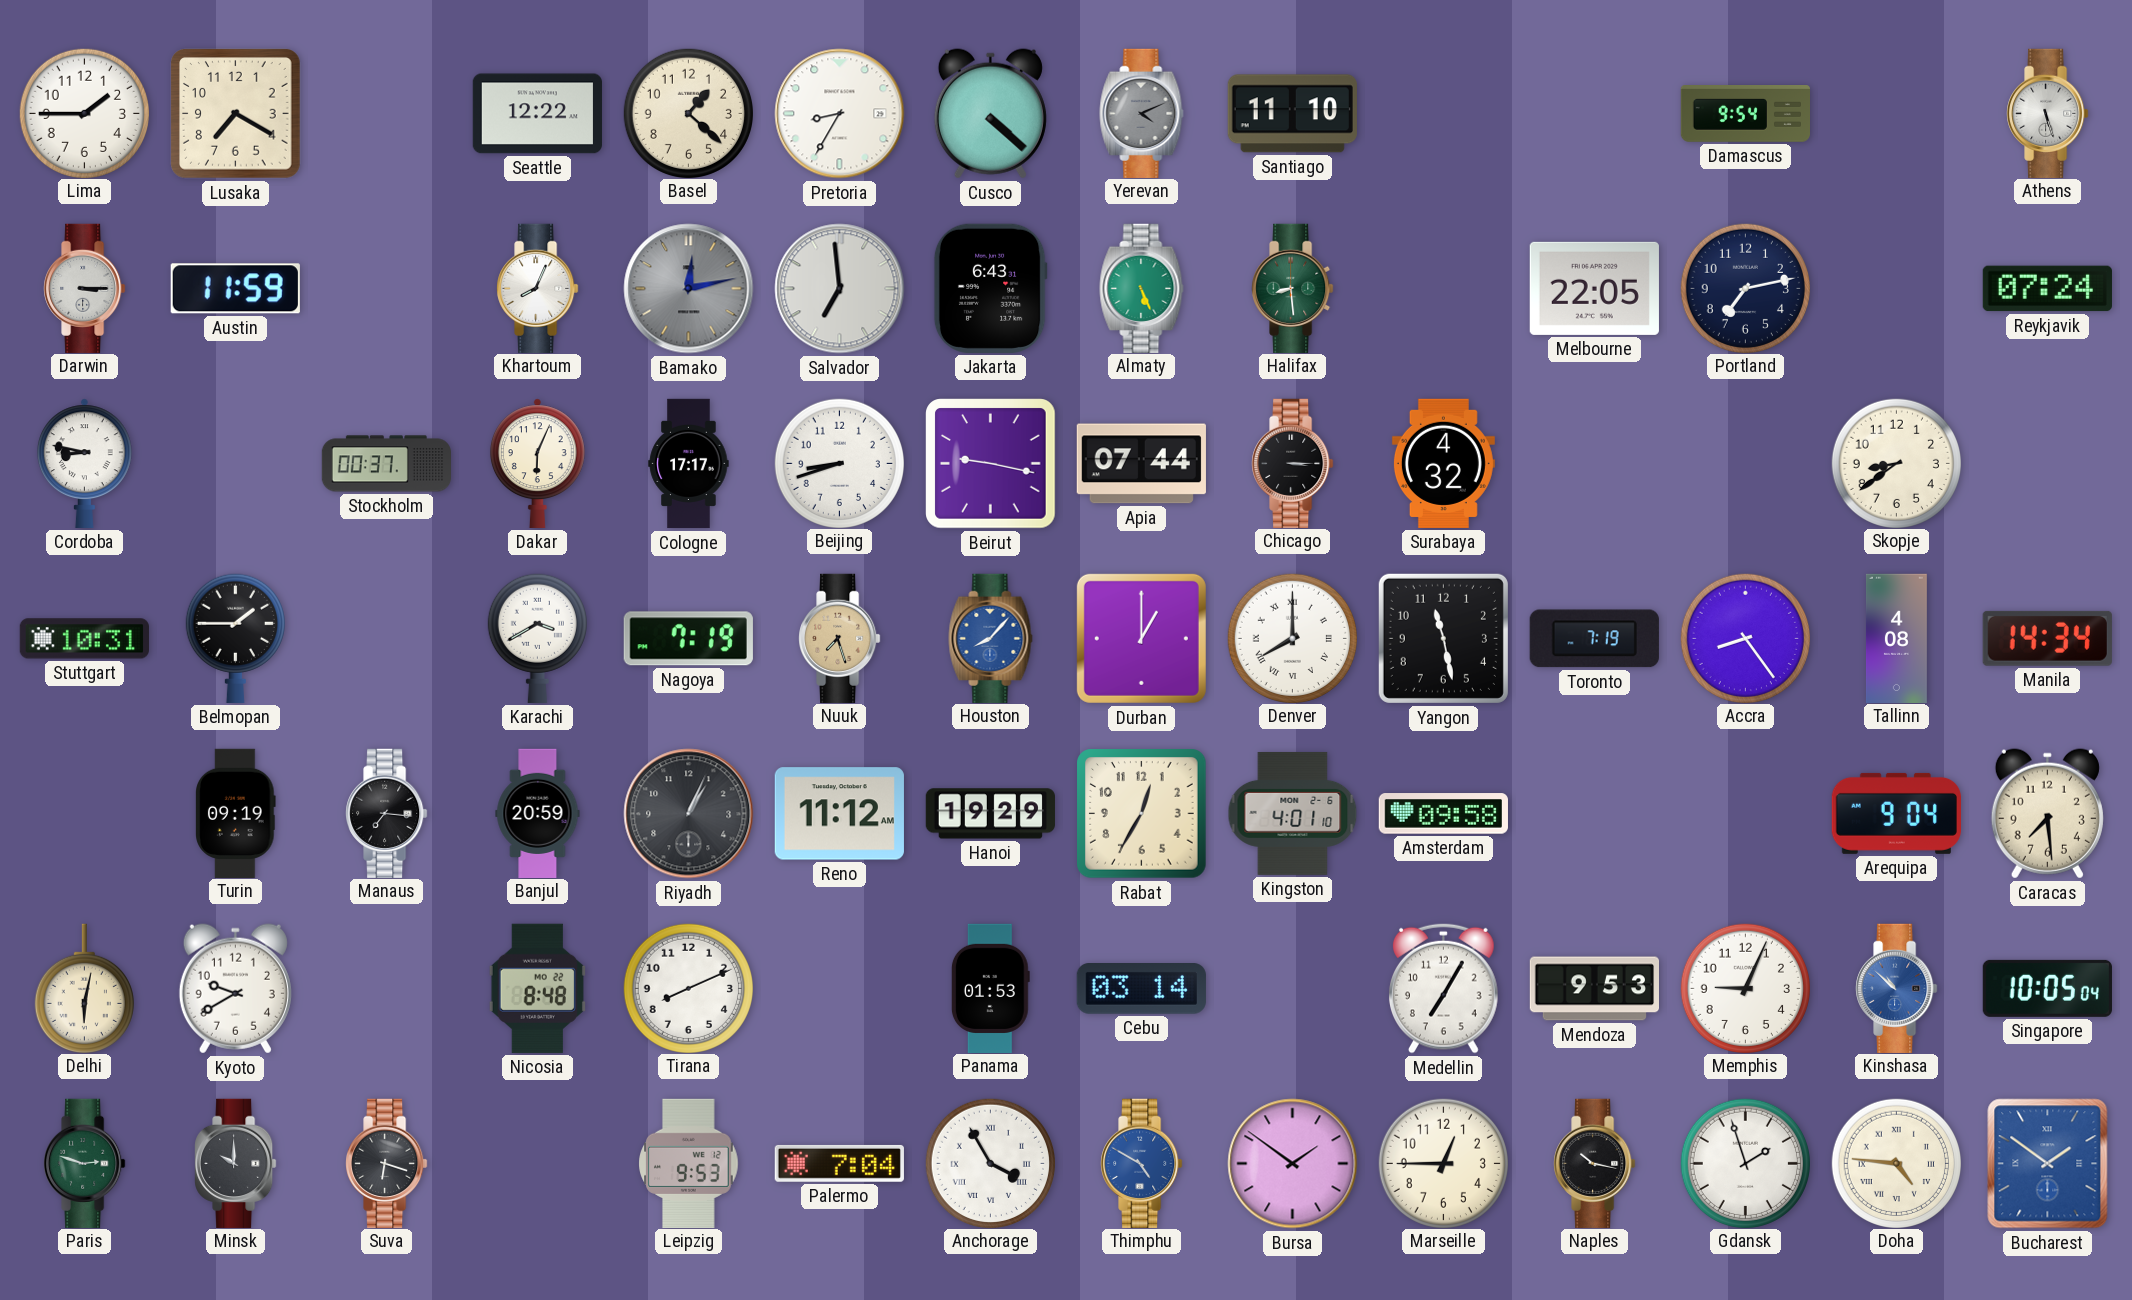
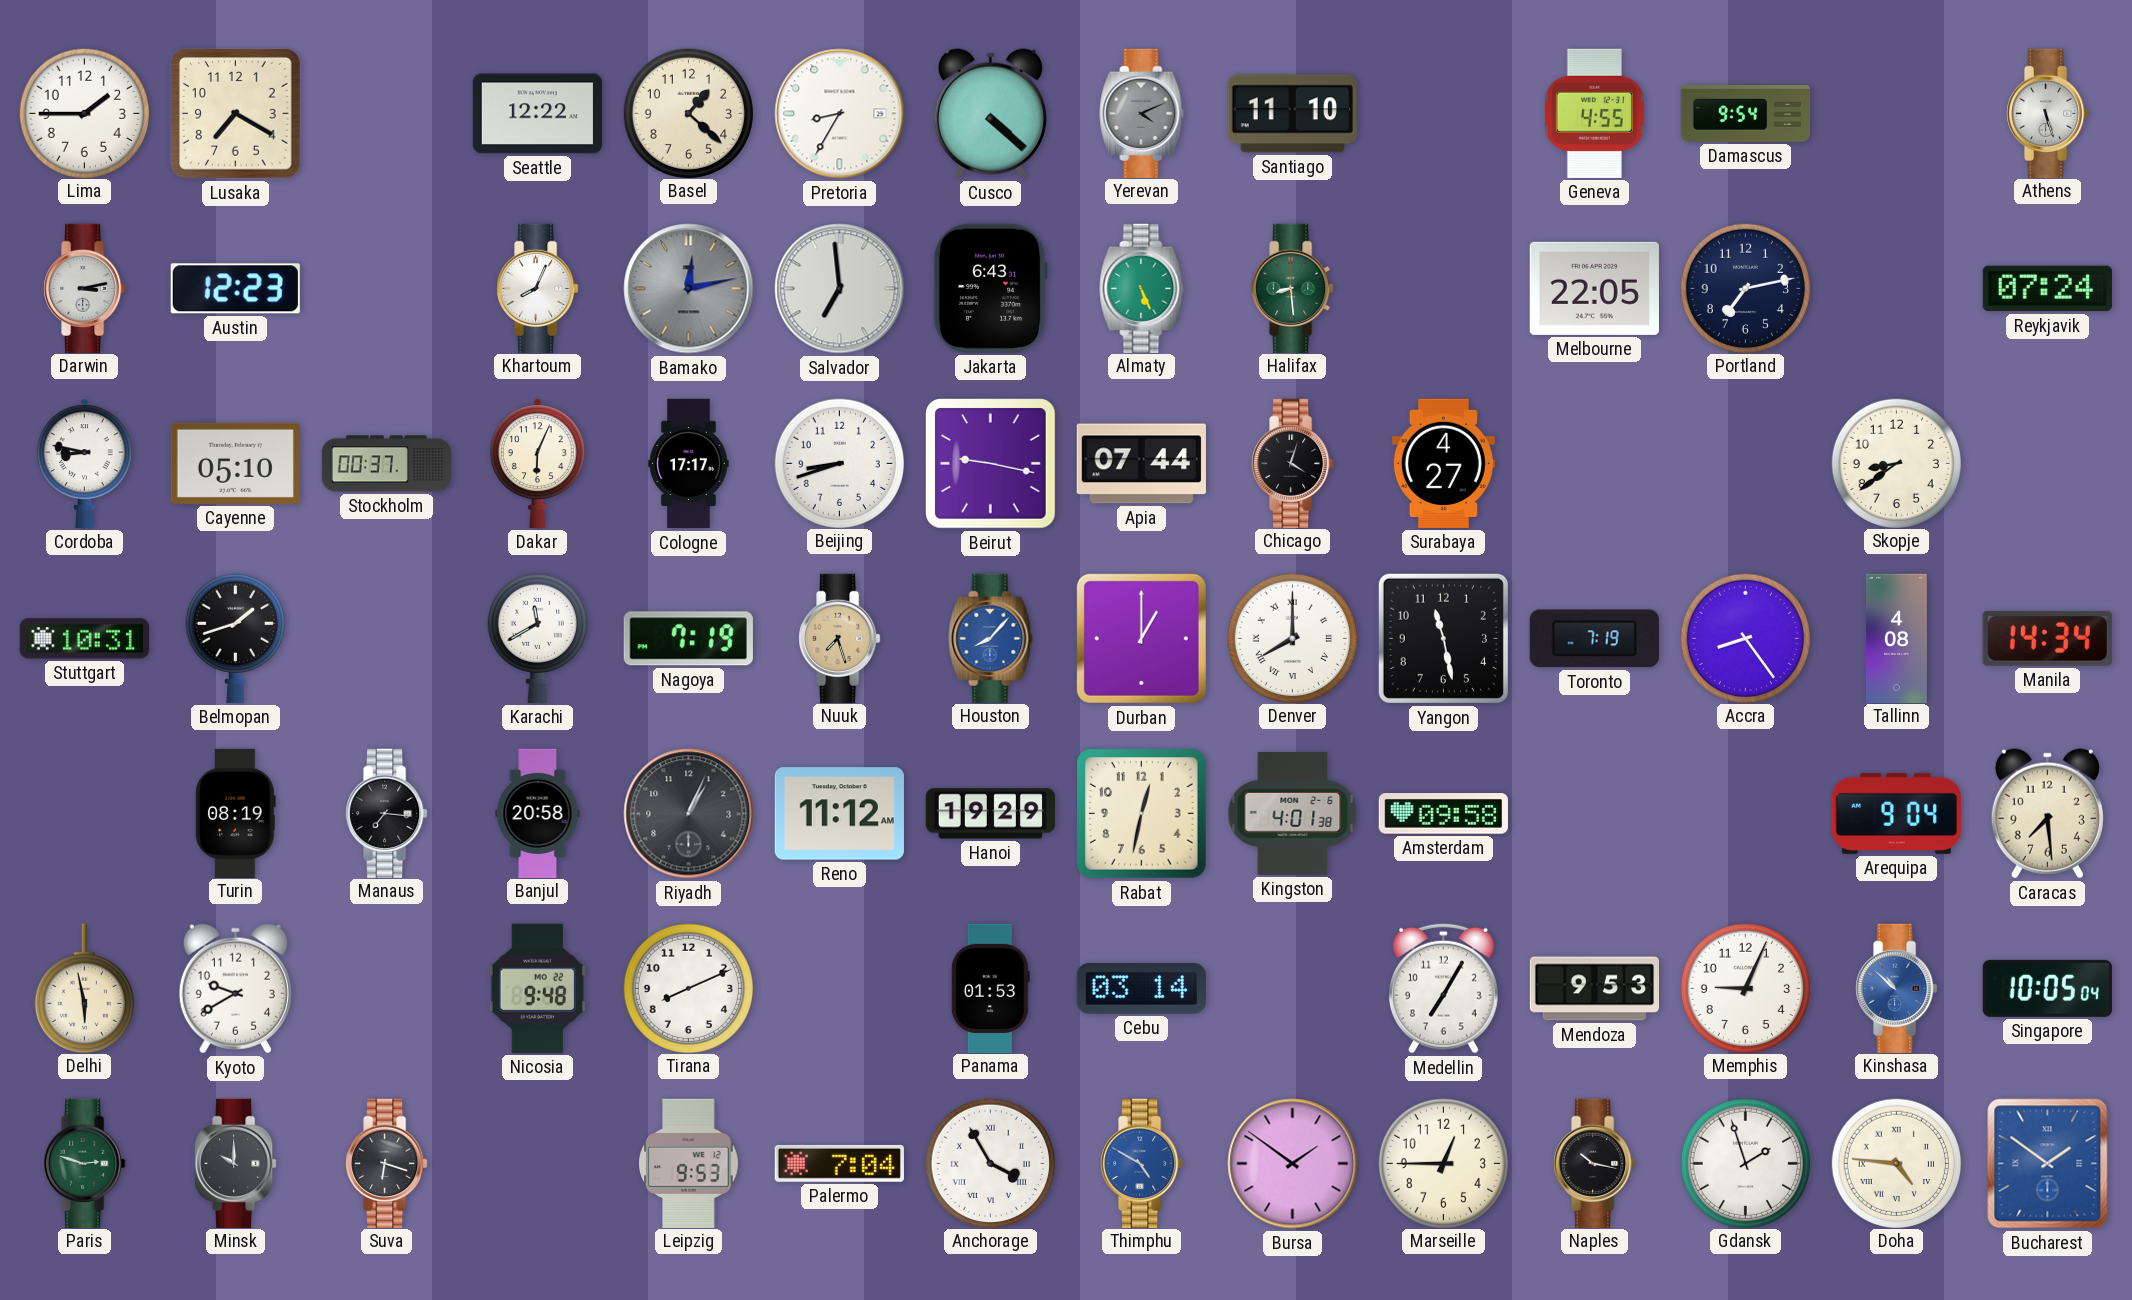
Geneva: none -> 4:55 (1594, 113)
Darwin: 3:15 -> 3:13 (85, 288)
Austin: 11:59 -> 12:23 (235, 289)
Cayenne: none -> 05:10 (235, 463)
Chicago: 3:15 -> 4:03 (1293, 463)
Surabaya: 4:32 -> 4:27 (1443, 463)
Belmopan: 1:45 -> 1:42 (235, 638)
Karachi: 3:40 -> 11:40 (537, 638)
Turin: 09:19 -> 08:19 (236, 813)
Banjul: 20:59 -> 20:58 (538, 813)
Rabat: 12:35 -> 12:32 (1142, 814)
Kingston: 4:01:10 -> 4:01:38 (1293, 813)
Delhi: 6:02 -> 5:58 (84, 988)
Nicosia: 8:48 -> 9:48 (537, 988)
